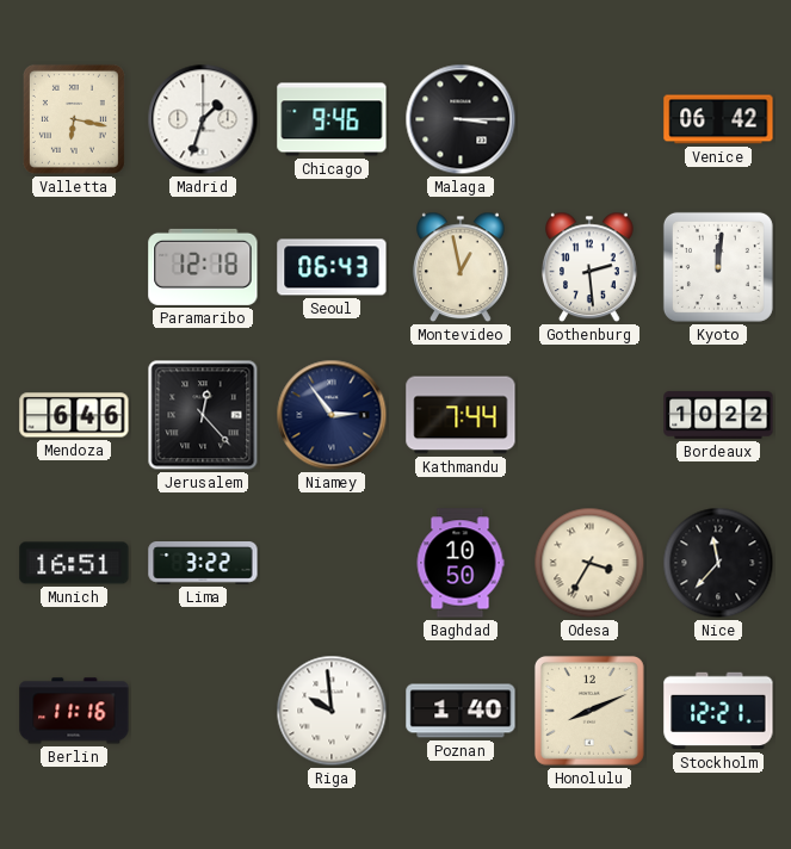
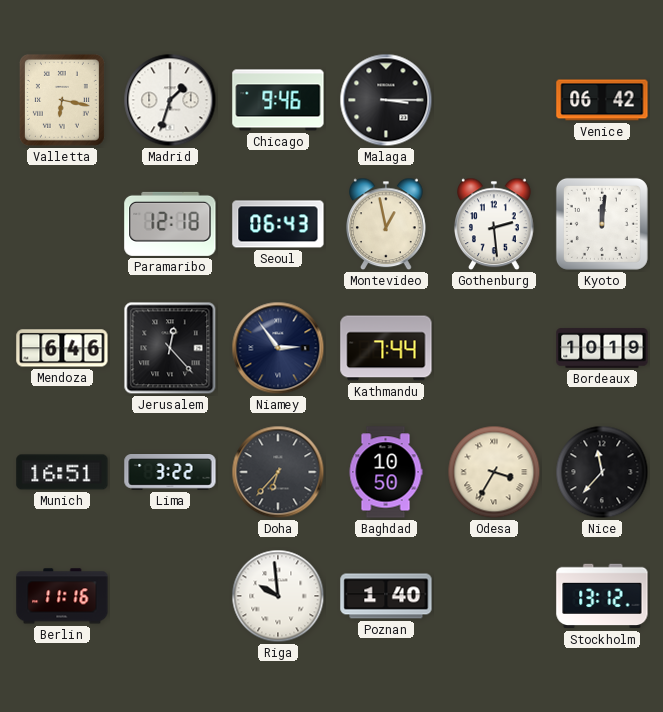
Bordeaux: 10:22 -> 10:19 (602, 348)
Doha: none -> 6:37 (278, 472)
Honolulu: 8:11 -> none (589, 711)
Stockholm: 12:21 -> 13:12 (602, 596)
